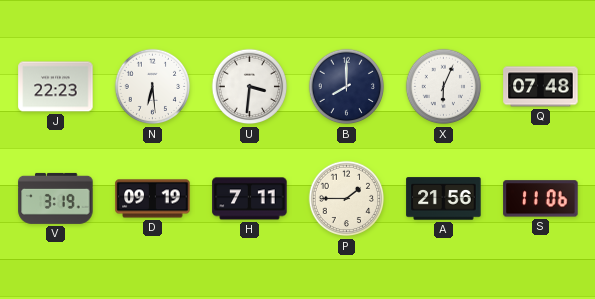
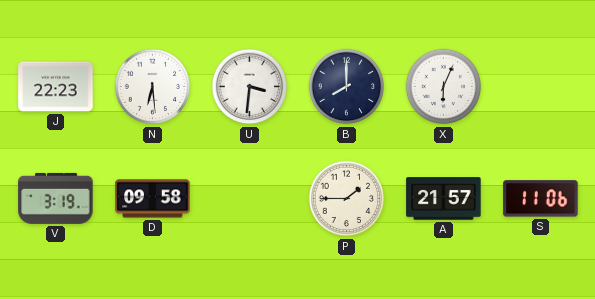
Q: 07:48 -> none (541, 87)
D: 09:19 -> 09:58 (153, 199)
H: 7:11 -> none (250, 199)
A: 21:56 -> 21:57 (444, 199)
